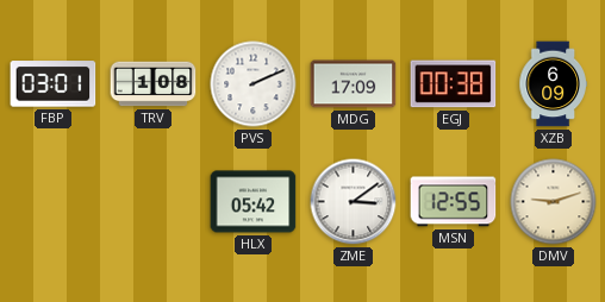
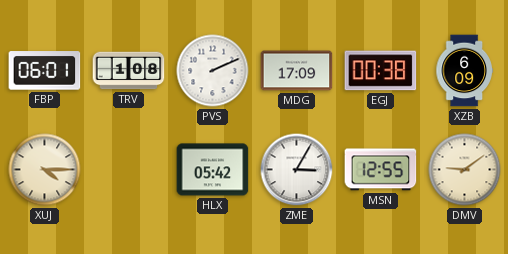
FBP: 03:01 -> 06:01 (45, 71)
XUJ: none -> 4:15 (45, 170)
ZME: 3:09 -> 3:05 (297, 170)
DMV: 9:12 -> 9:09 (465, 170)
